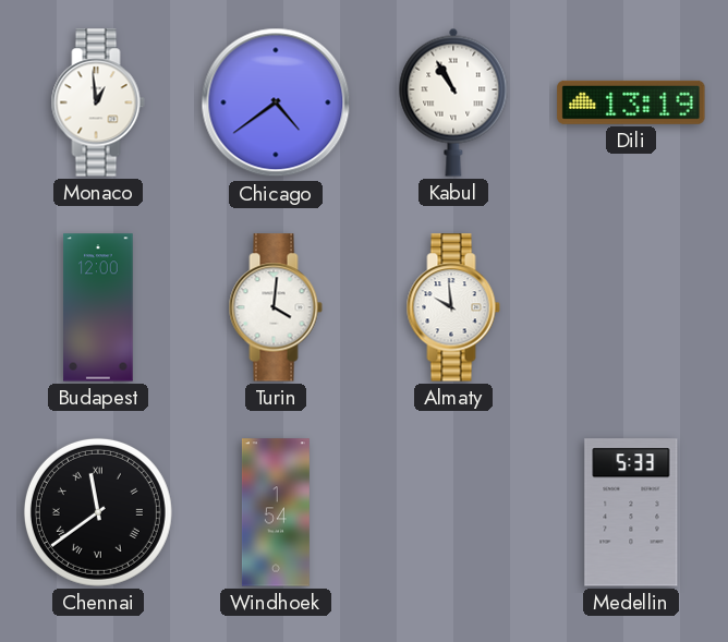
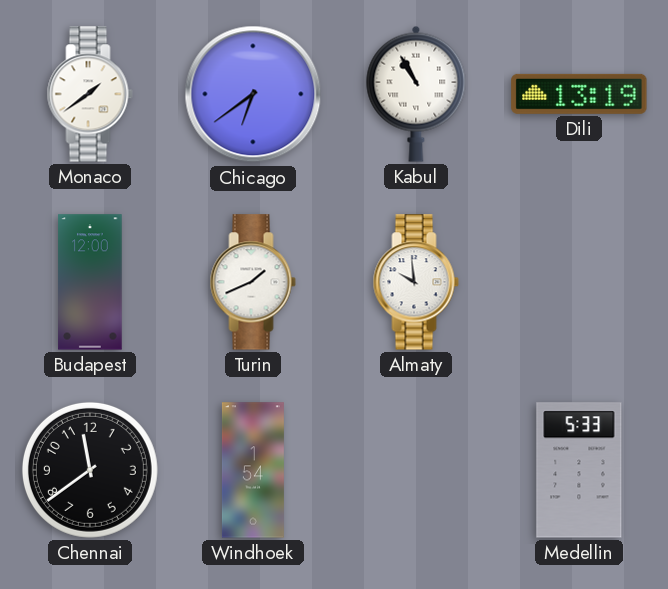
Monaco: 12:59 -> 1:39 (90, 94)
Chicago: 4:39 -> 6:39 (253, 94)
Turin: 4:01 -> 1:41 (253, 282)
Chennai numerals: Roman -> Arabic (90, 470)
